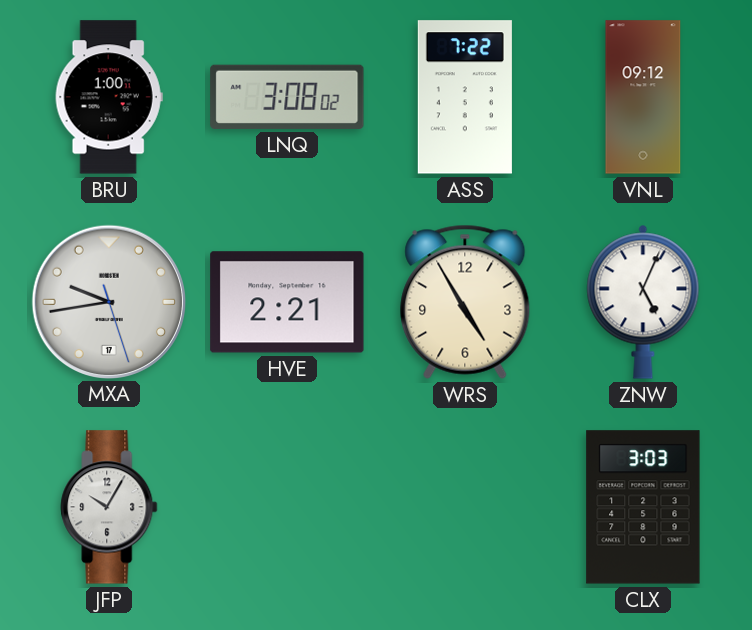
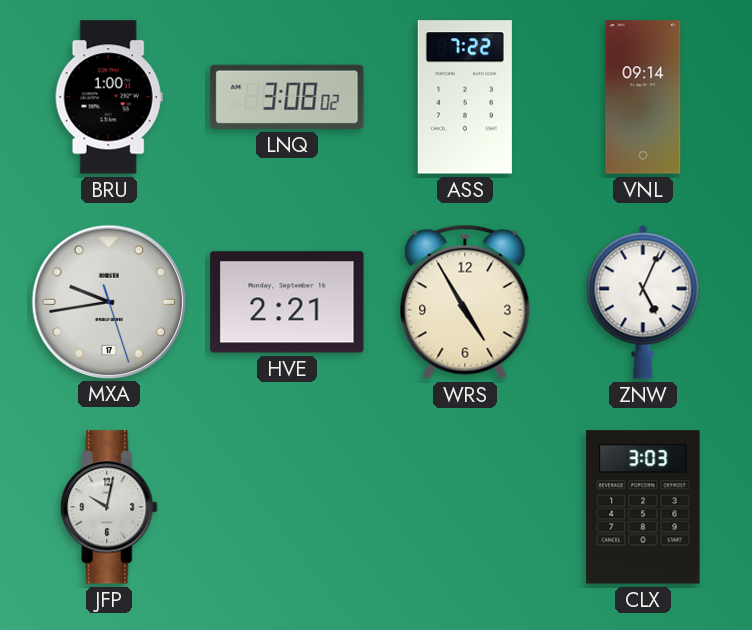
VNL: 09:12 -> 09:14 (643, 97)
JFP: 10:05 -> 10:02 (109, 507)
